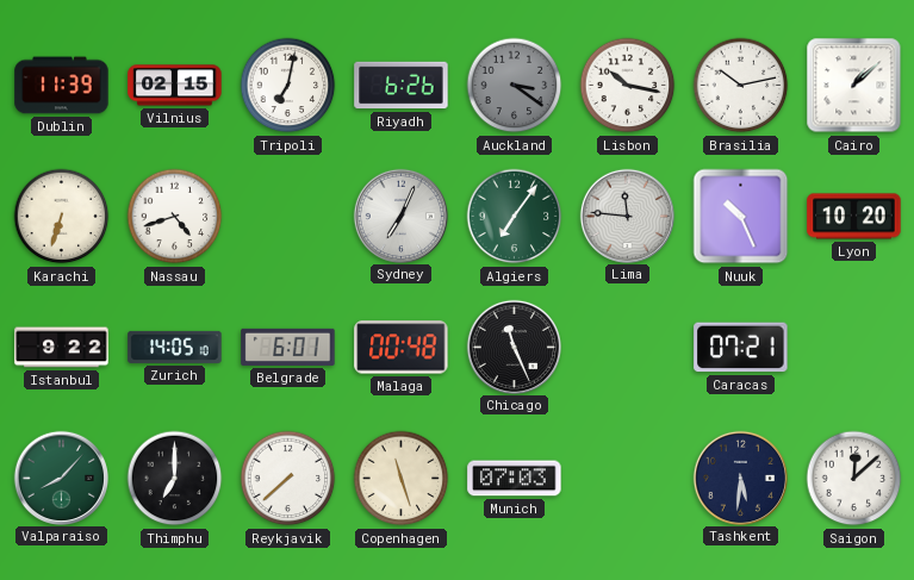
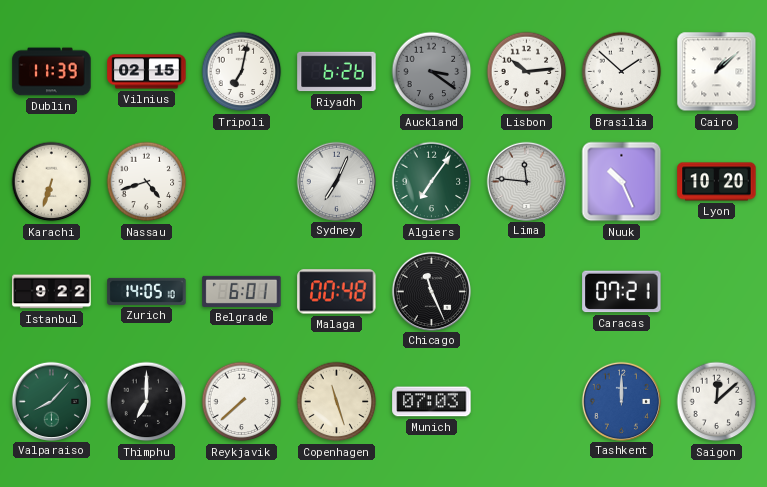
Lisbon: 10:17 -> 10:14 (527, 72)
Brasilia: 10:13 -> 1:52 (622, 72)
Tashkent: 5:31 -> 12:00 (621, 401)
Tashkent dial: navy -> blue (621, 401)
